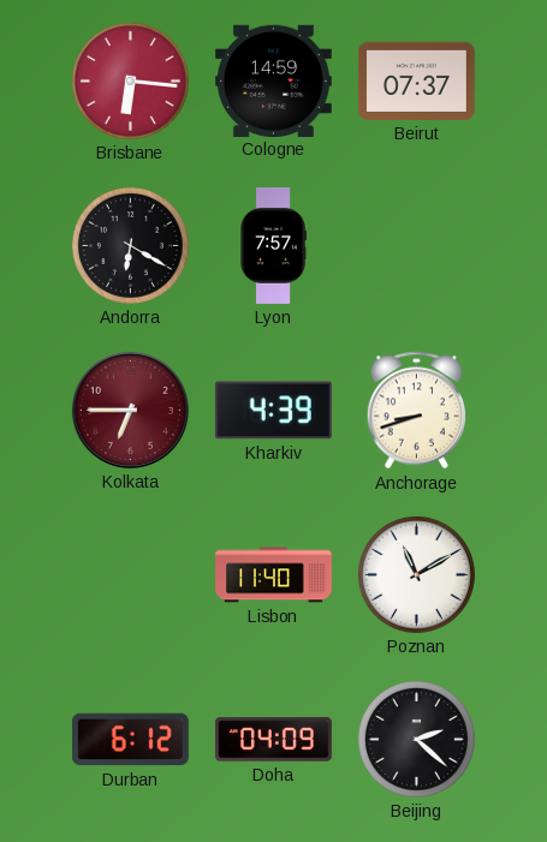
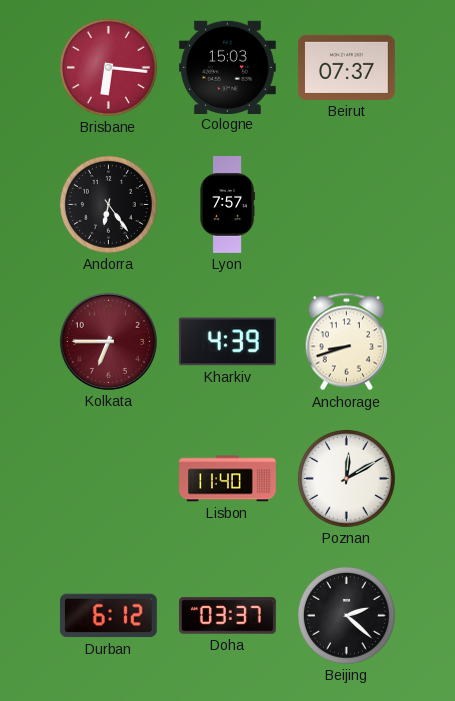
Cologne: 14:59 -> 15:03 (227, 67)
Andorra: 6:20 -> 6:24 (108, 204)
Poznan: 11:10 -> 12:10 (346, 478)
Doha: 04:09 -> 03:37 (227, 616)
